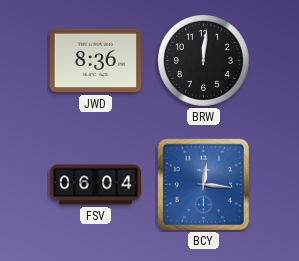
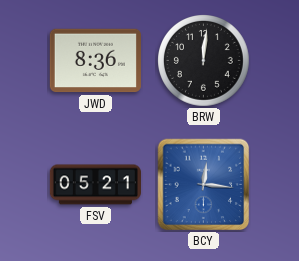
FSV: 06:04 -> 05:21 (95, 185)
